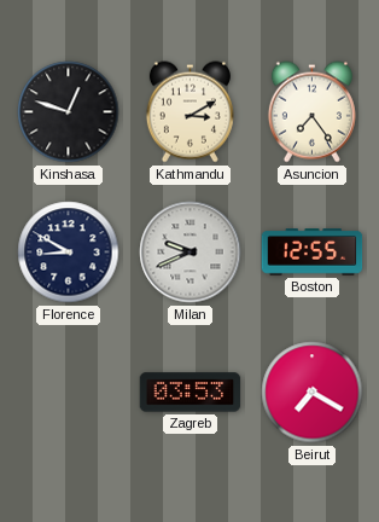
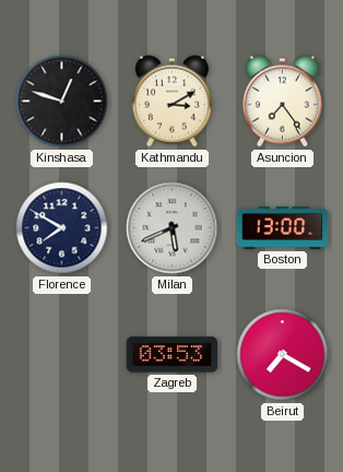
Florence: 8:50 -> 7:50 (62, 228)
Milan: 9:41 -> 5:41 (173, 228)
Boston: 12:55 -> 13:00 (283, 228)
